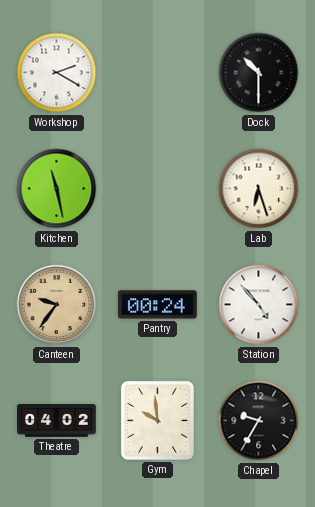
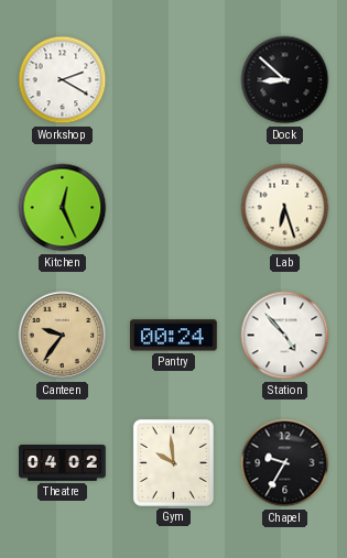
Dock: 10:30 -> 8:52 (285, 80)
Kitchen: 11:28 -> 12:26 (63, 208)
